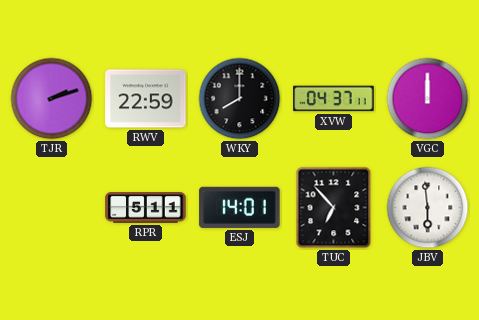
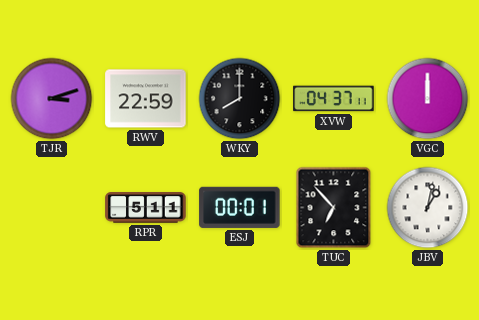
TJR: 2:12 -> 3:12 (52, 99)
ESJ: 14:01 -> 00:01 (240, 207)
JBV: 5:59 -> 1:02 (428, 208)
